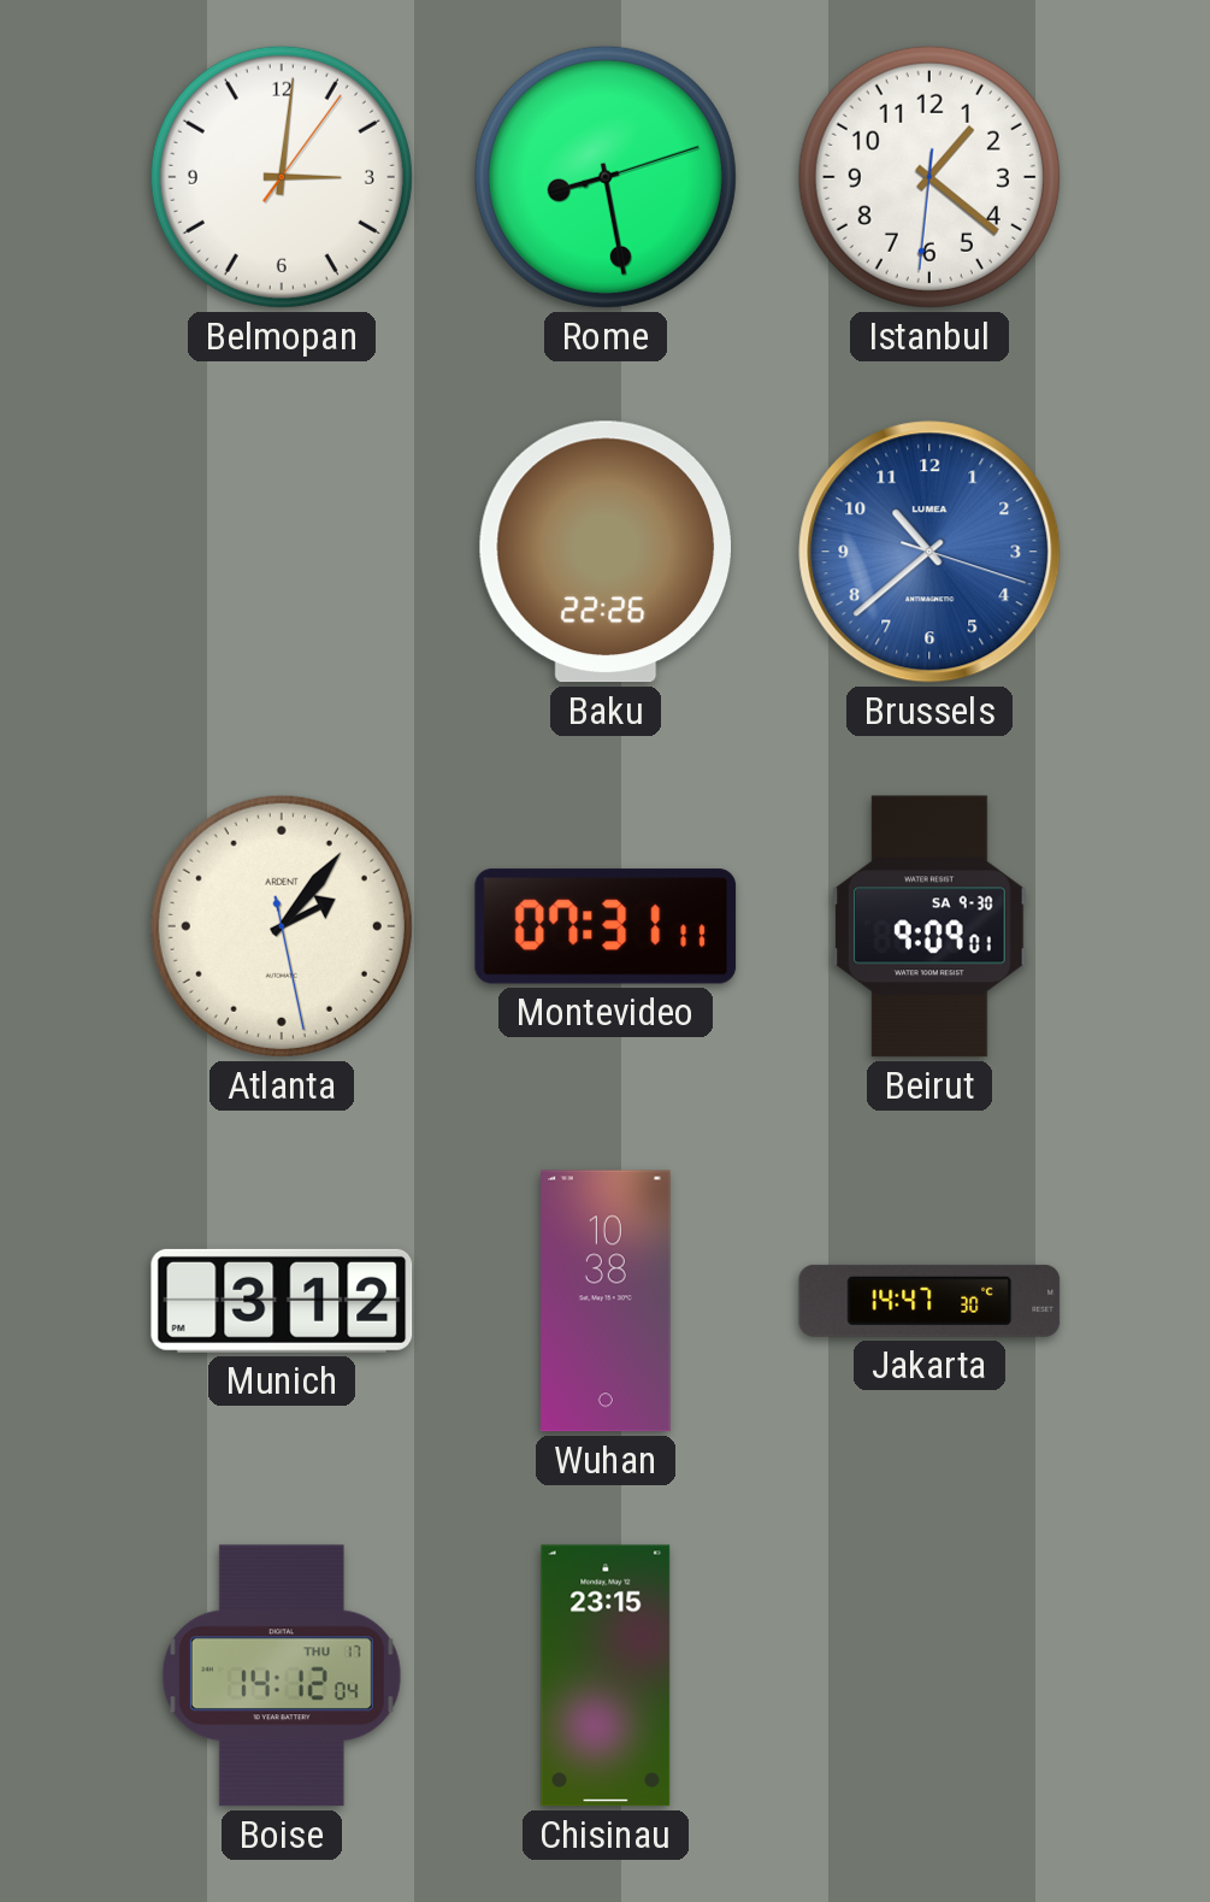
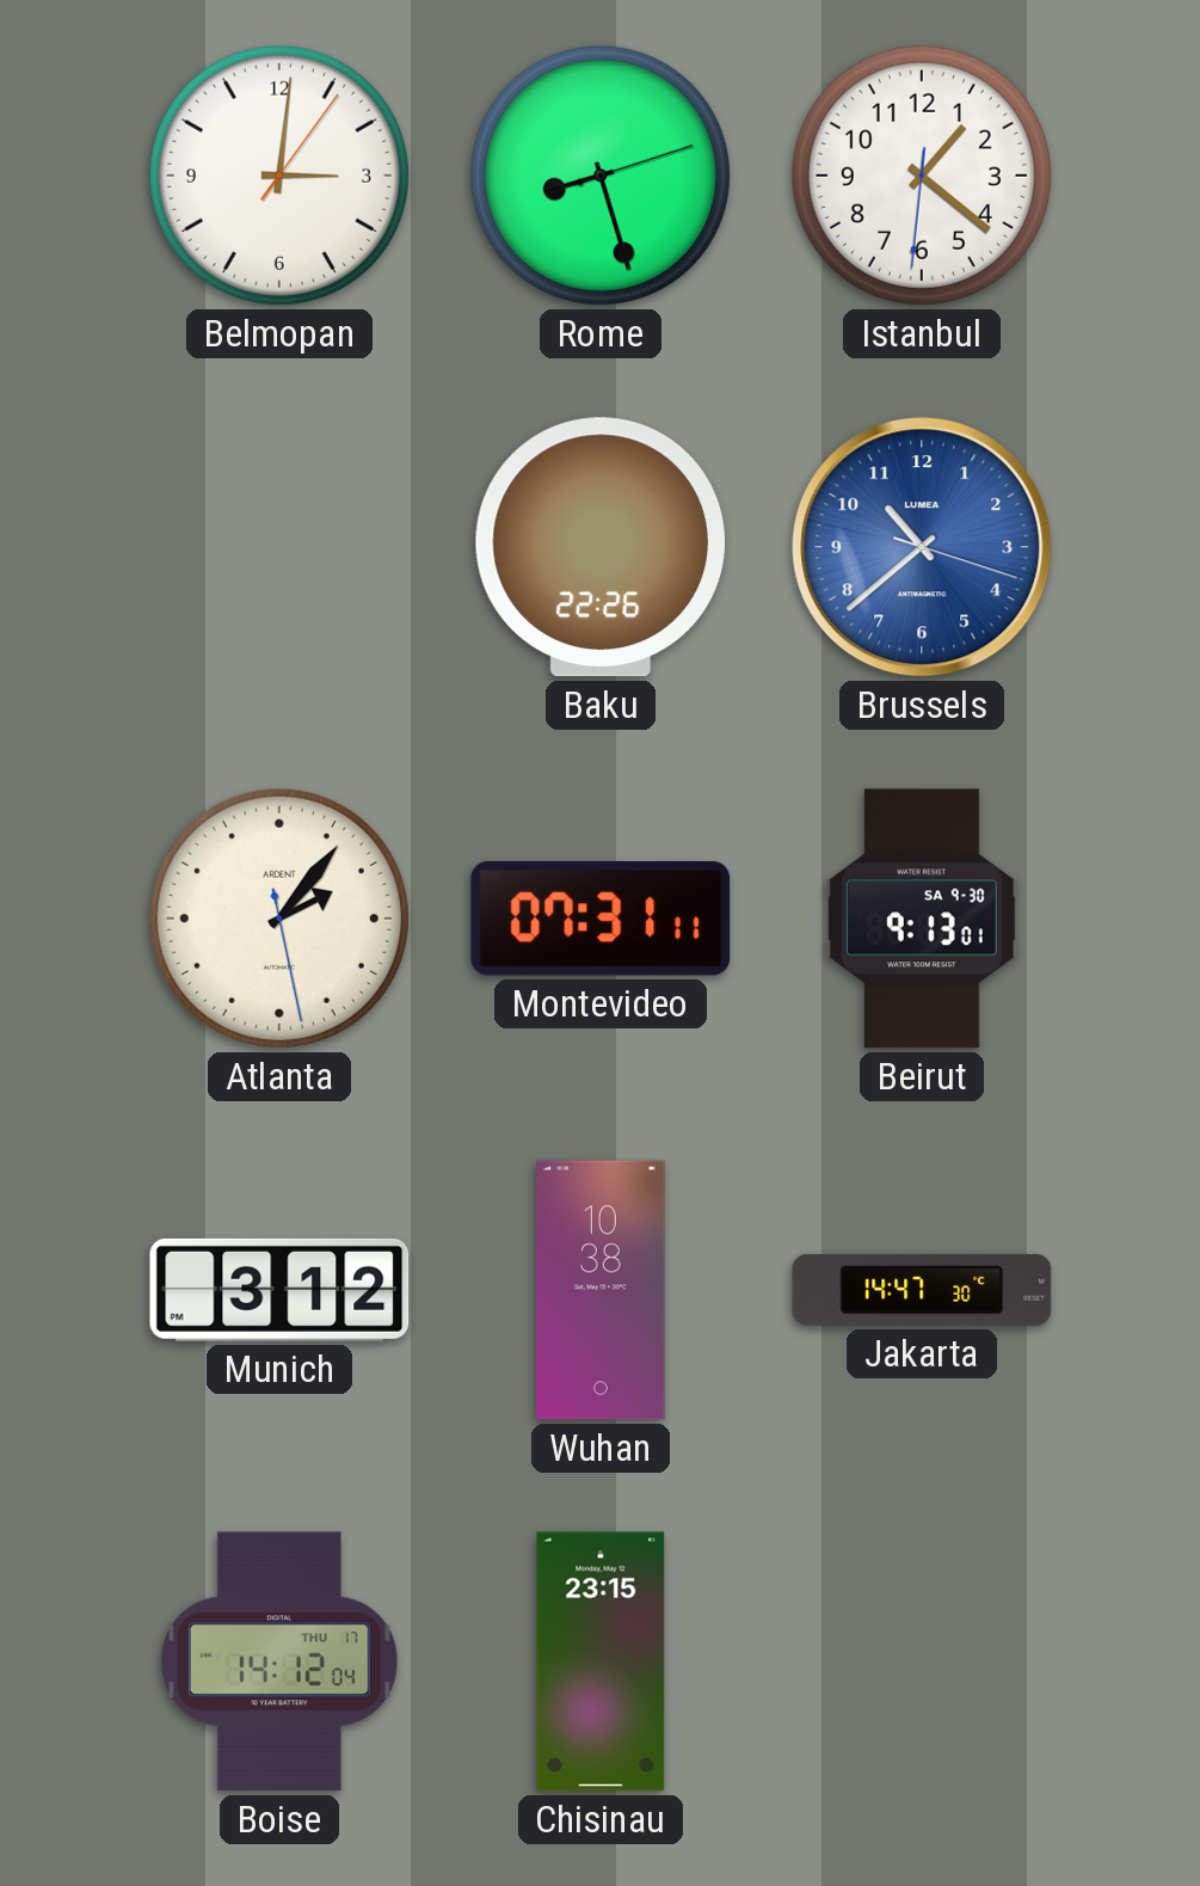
Rome: 8:28 -> 8:27 (601, 176)
Beirut: 9:09 -> 9:13 (922, 919)
